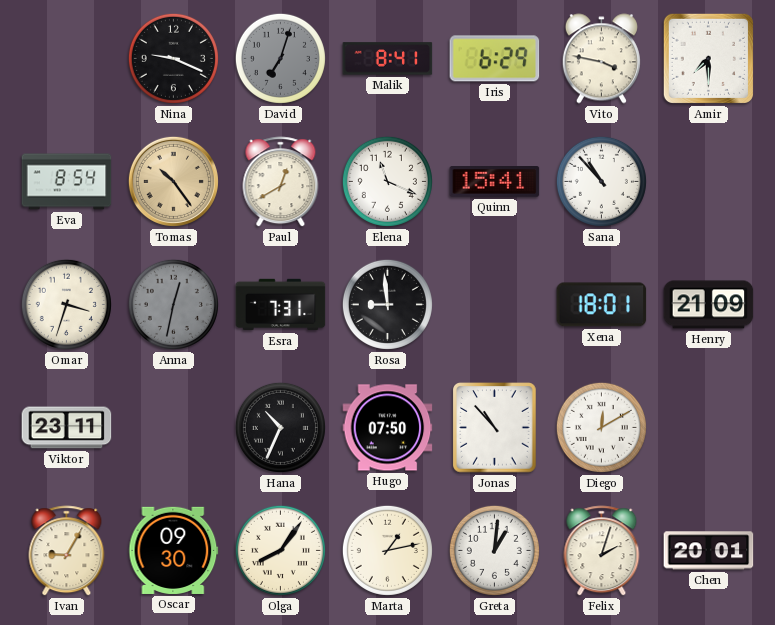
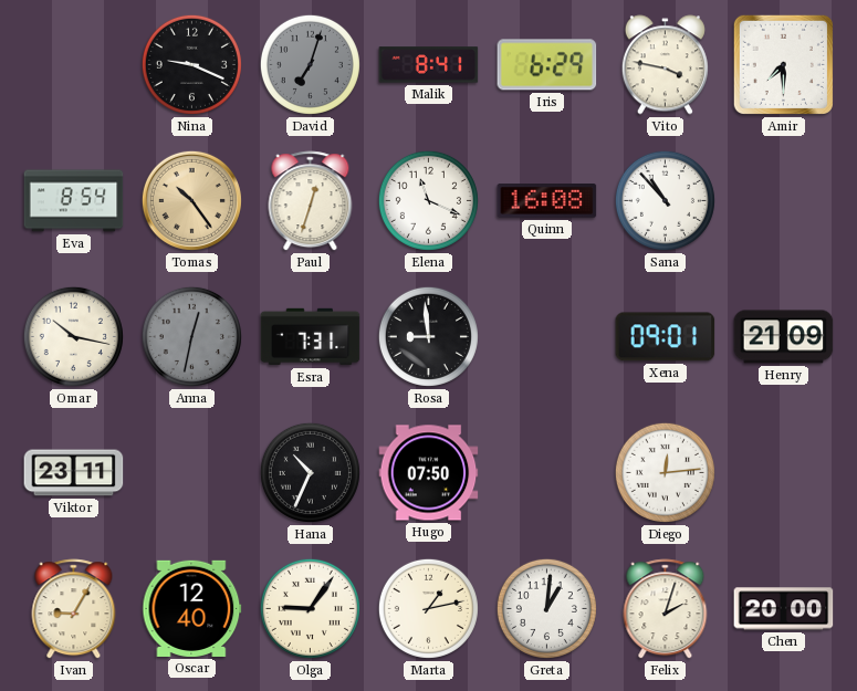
Paul: 12:40 -> 12:33 (311, 201)
Quinn: 15:41 -> 16:08 (547, 201)
Omar: 3:33 -> 10:17 (73, 336)
Xena: 18:01 -> 09:01 (666, 337)
Jonas: 10:53 -> none (495, 428)
Diego: 12:10 -> 12:14 (665, 472)
Oscar: 09:30 -> 12:40 (192, 608)
Olga: 8:06 -> 9:06 (310, 608)
Chen: 20:01 -> 20:00 (784, 609)
